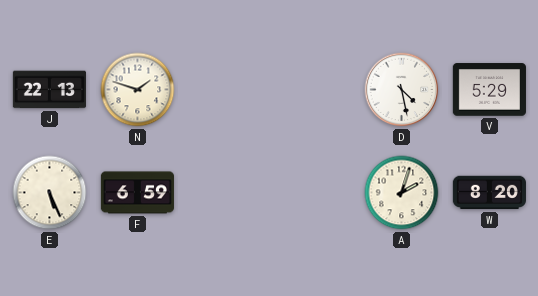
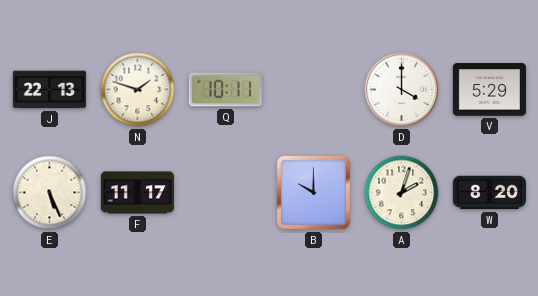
Q: none -> 10:11 (225, 90)
D: 4:28 -> 4:00 (402, 90)
F: 6:59 -> 11:17 (137, 193)
B: none -> 10:00 (313, 192)
